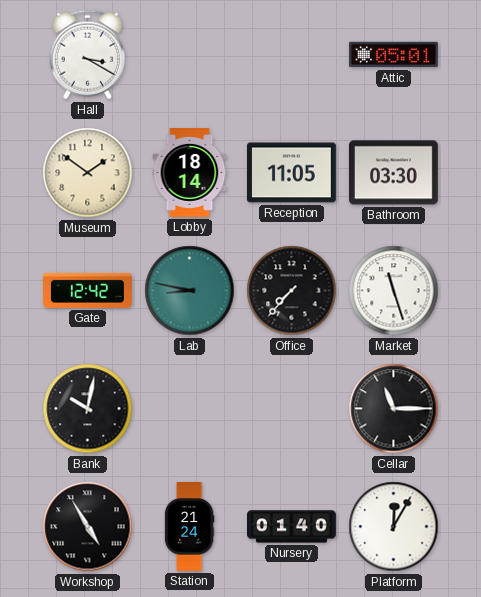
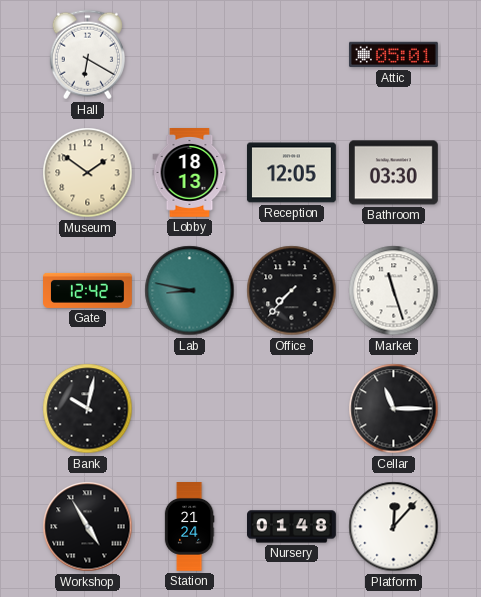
Hall: 3:20 -> 6:20 (87, 55)
Lobby: 18:14 -> 18:13 (190, 173)
Reception: 11:05 -> 12:05 (291, 173)
Nursery: 01:40 -> 01:48 (292, 527)
Platform: 12:05 -> 12:07 (394, 527)
